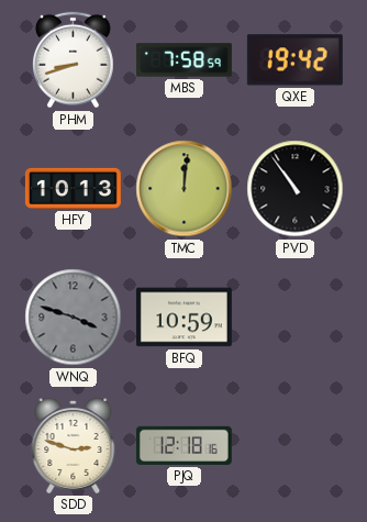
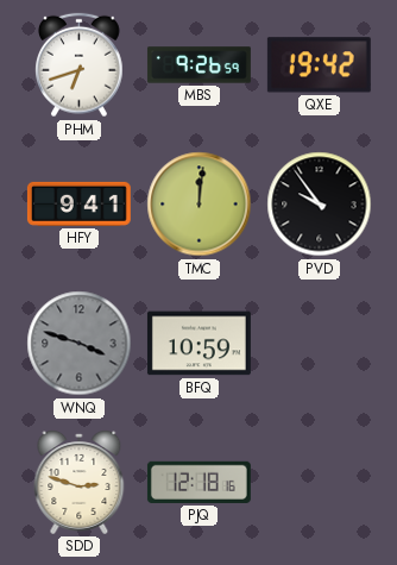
PHM: 8:42 -> 6:42 (80, 65)
MBS: 7:58 -> 9:26 (198, 65)
HFY: 10:13 -> 9:41 (78, 203)
PVD: 10:54 -> 9:54 (320, 205)
